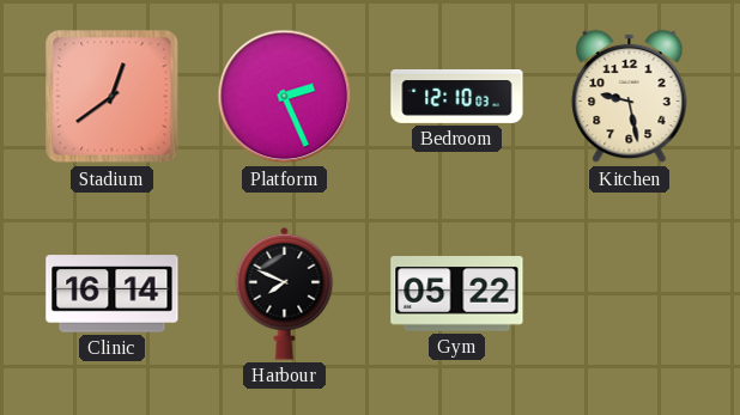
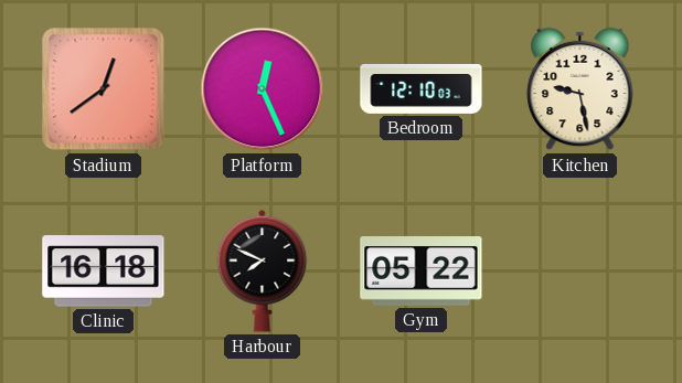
Platform: 2:26 -> 12:26 (263, 89)
Clinic: 16:14 -> 16:18 (104, 272)
